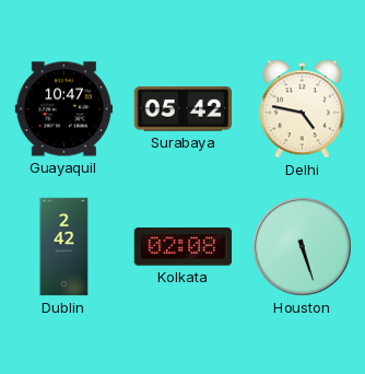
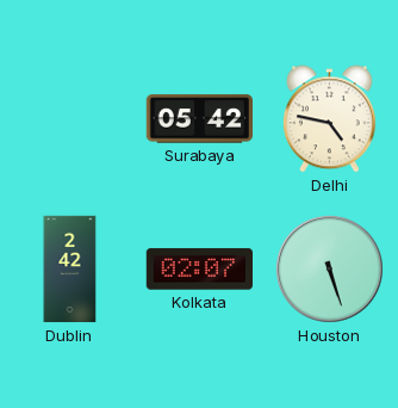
Guayaquil: 10:47 -> none (64, 109)
Kolkata: 02:08 -> 02:07 (199, 270)
